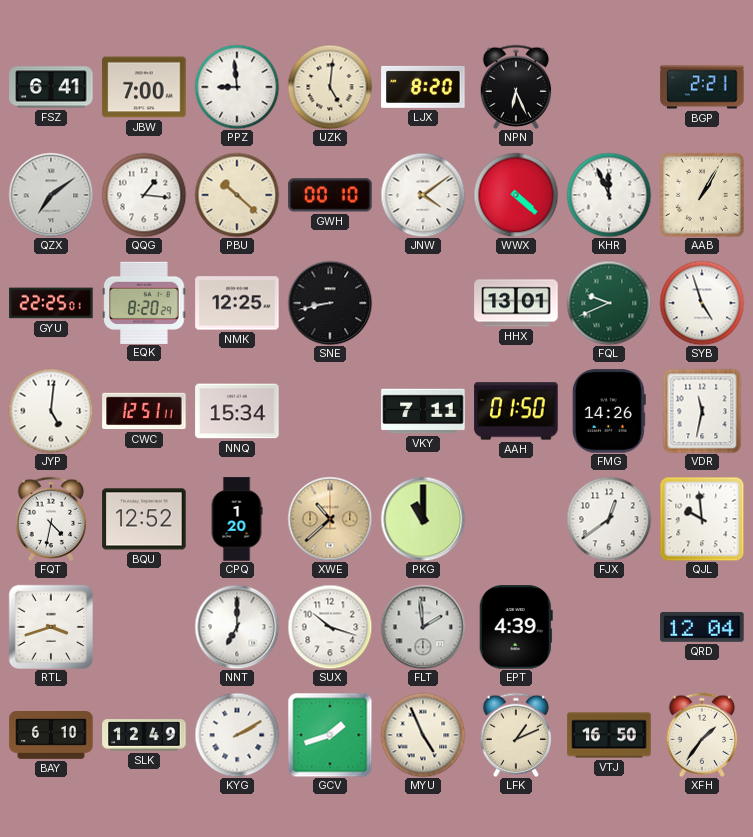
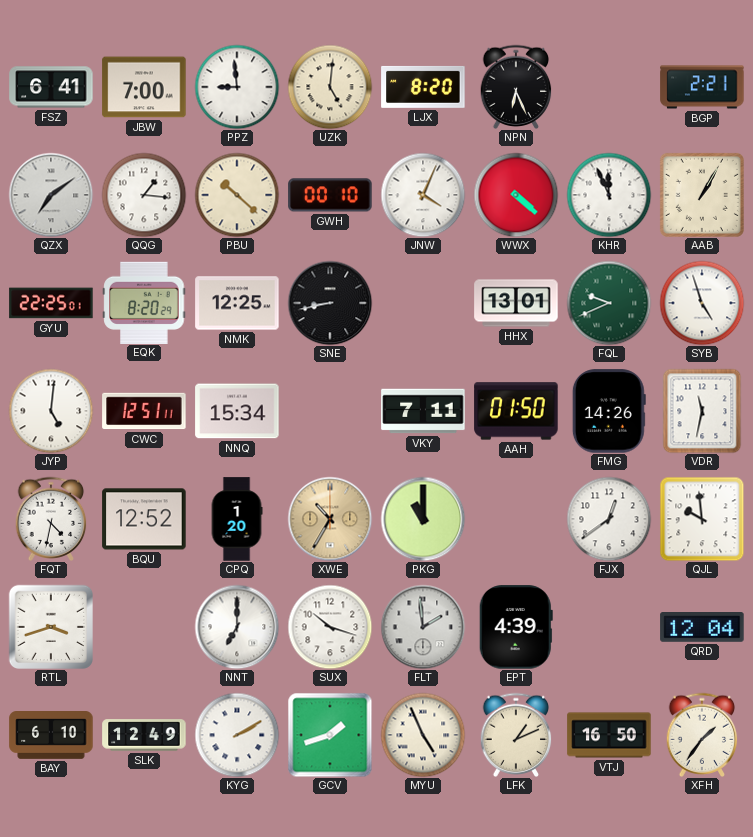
JNW: 4:09 -> 4:04 (423, 195)
XWE: 10:38 -> 10:35 (330, 519)
